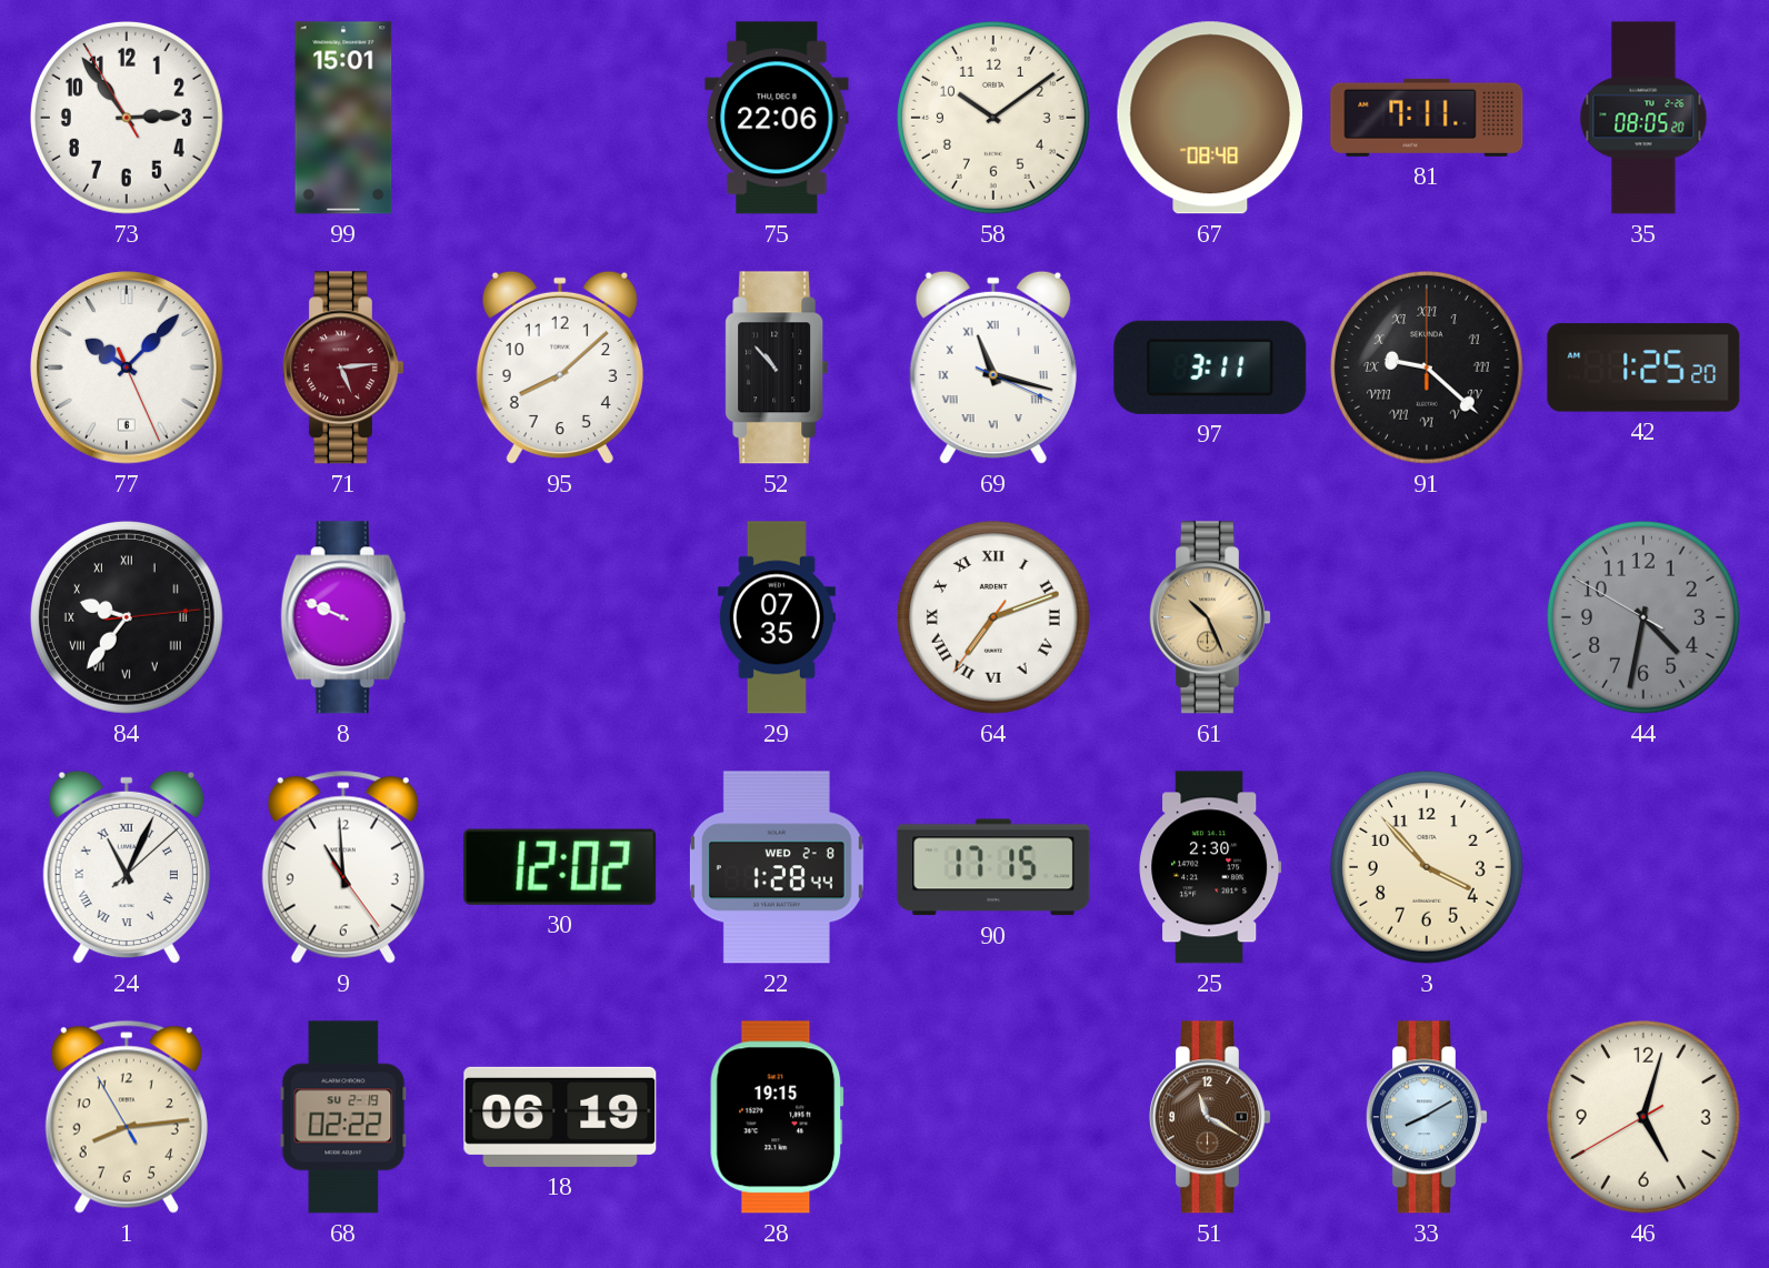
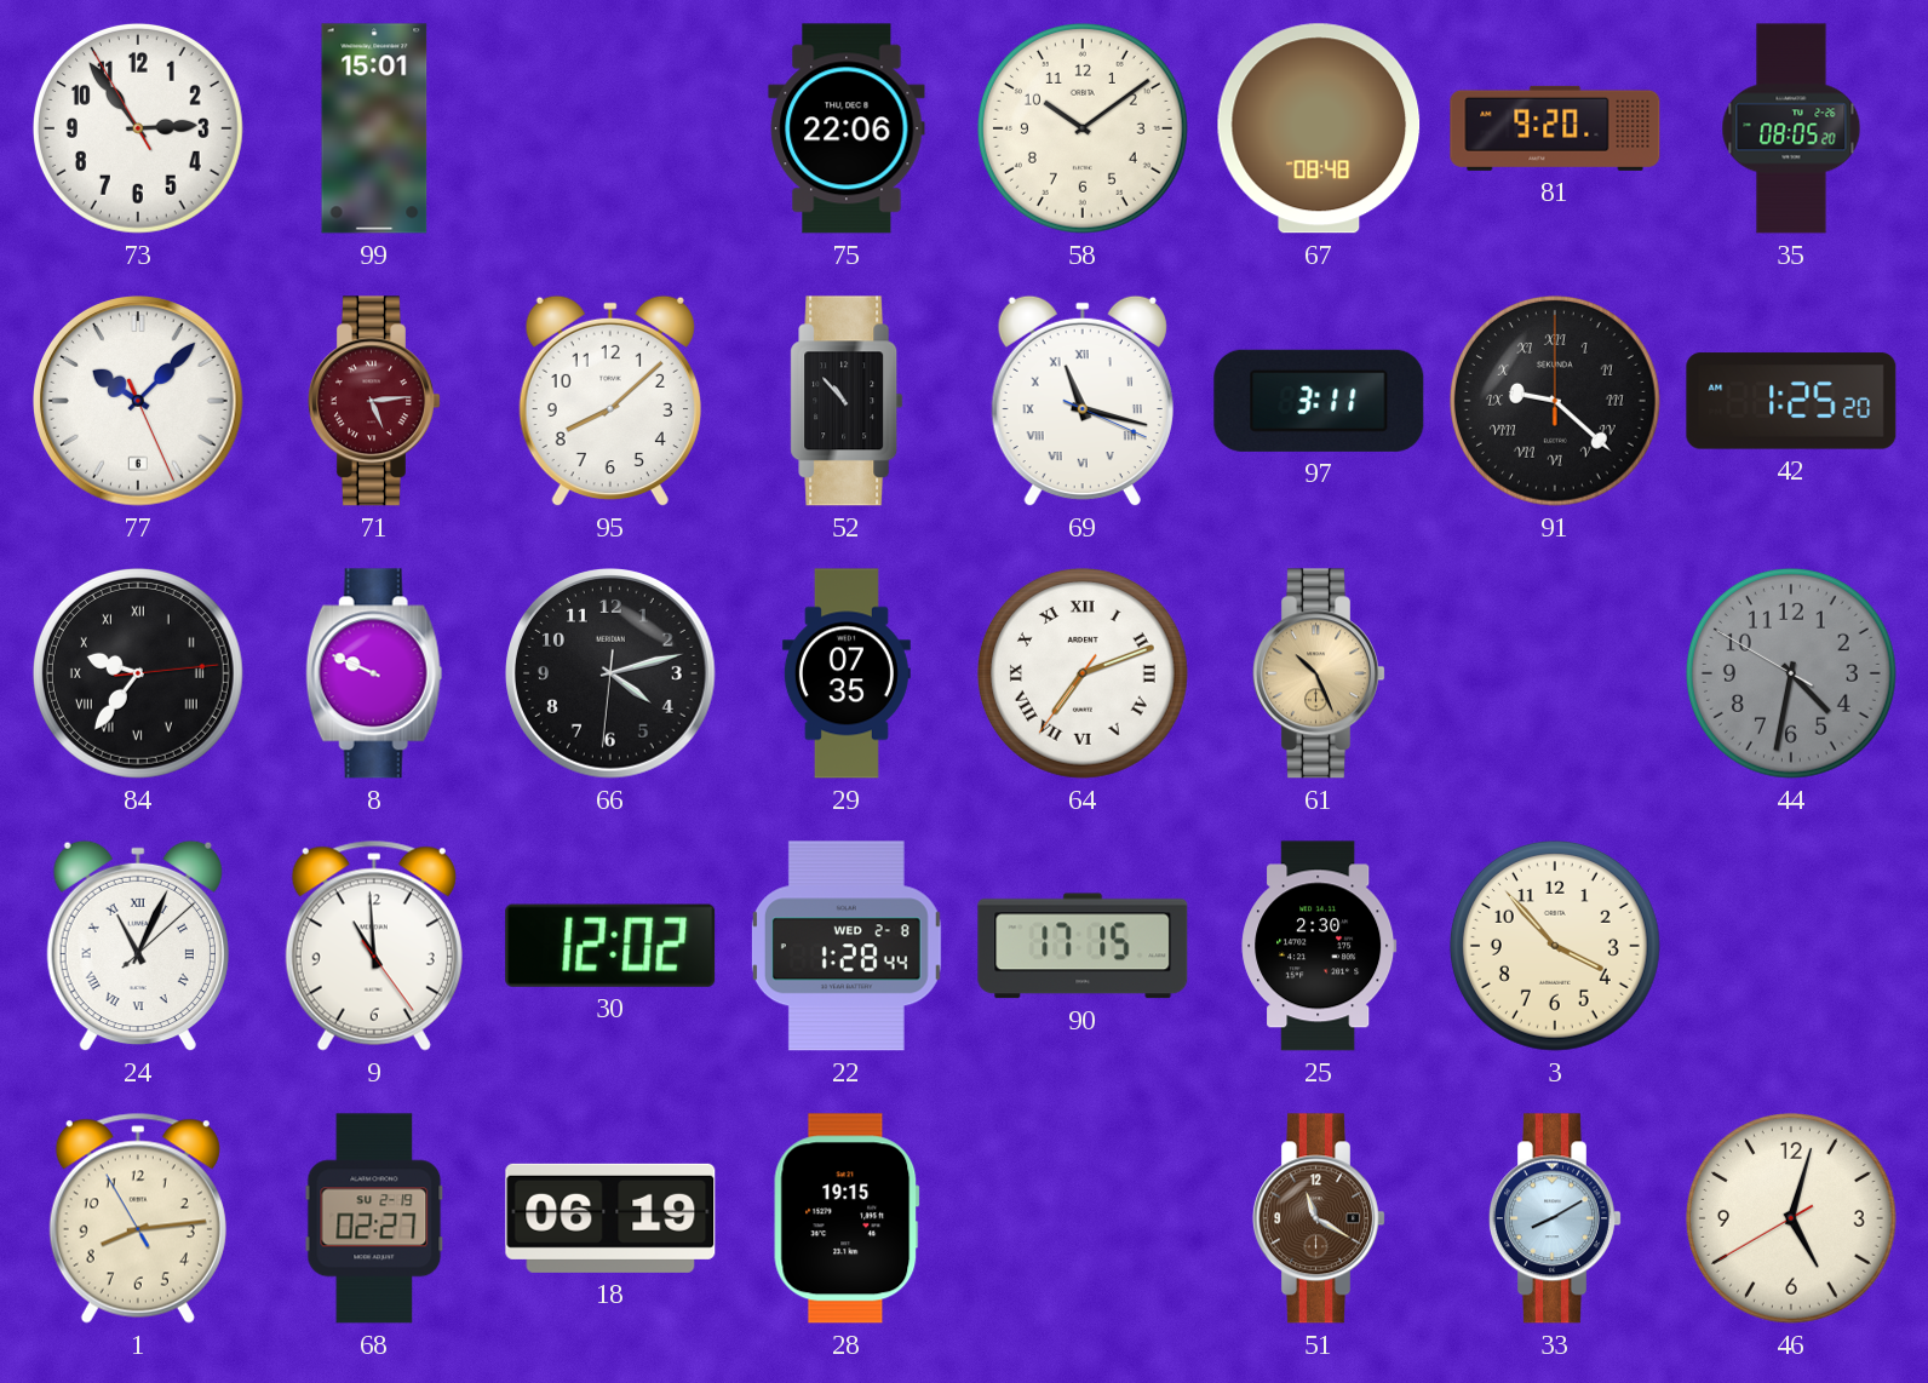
81: 7:11 -> 9:20 (1555, 128)
66: none -> 4:12 (612, 675)
68: 02:22 -> 02:27 (374, 1218)
